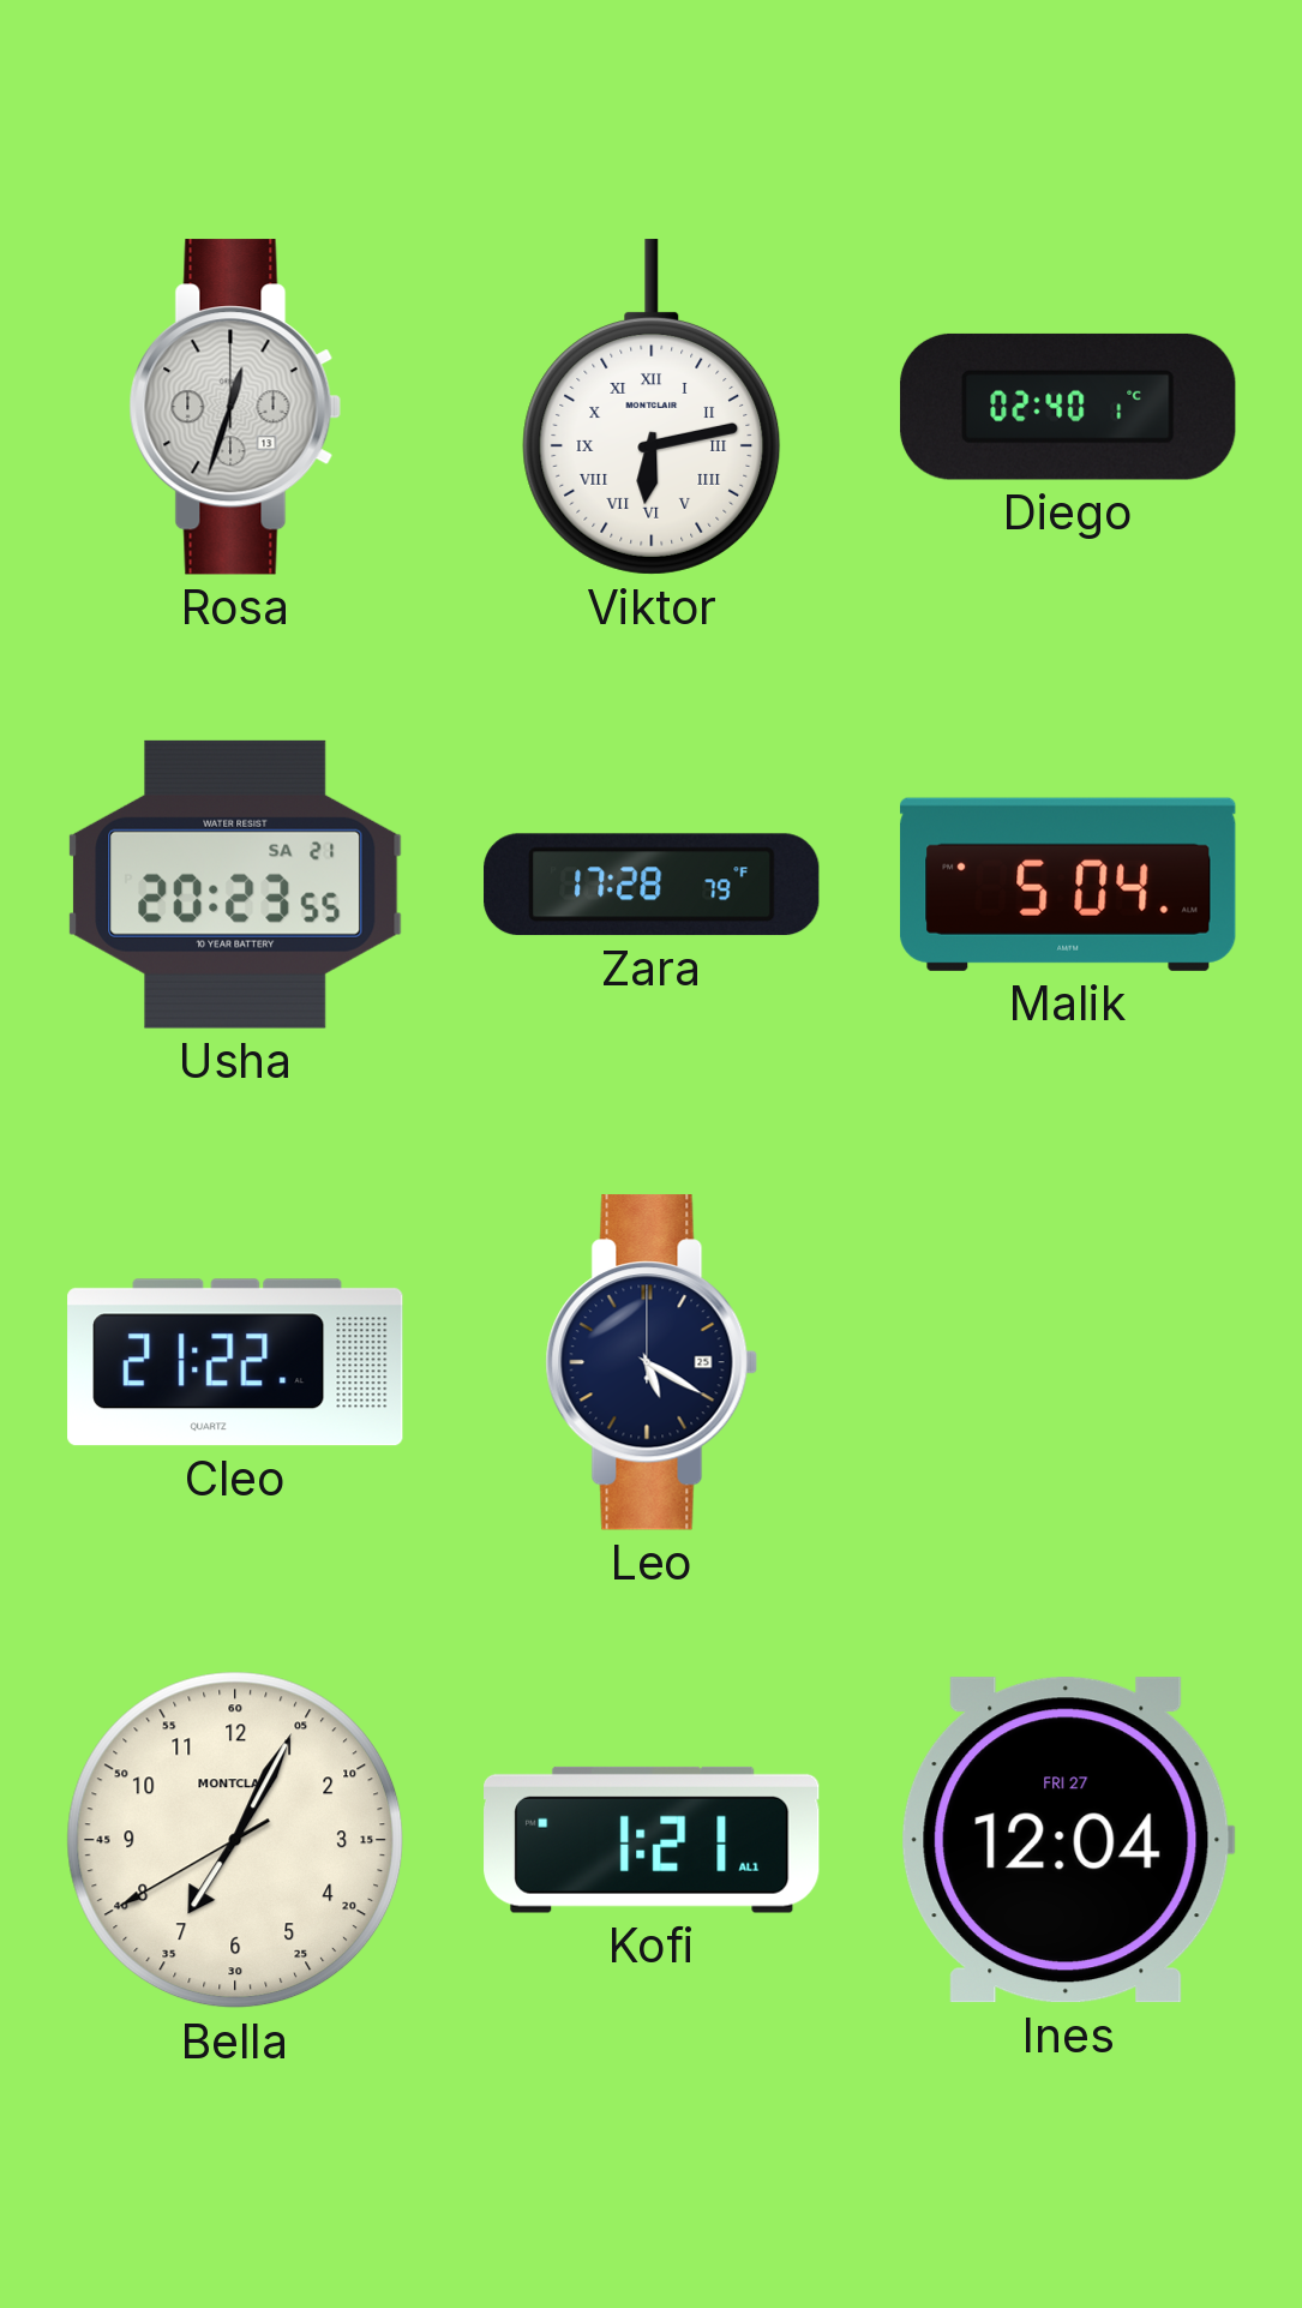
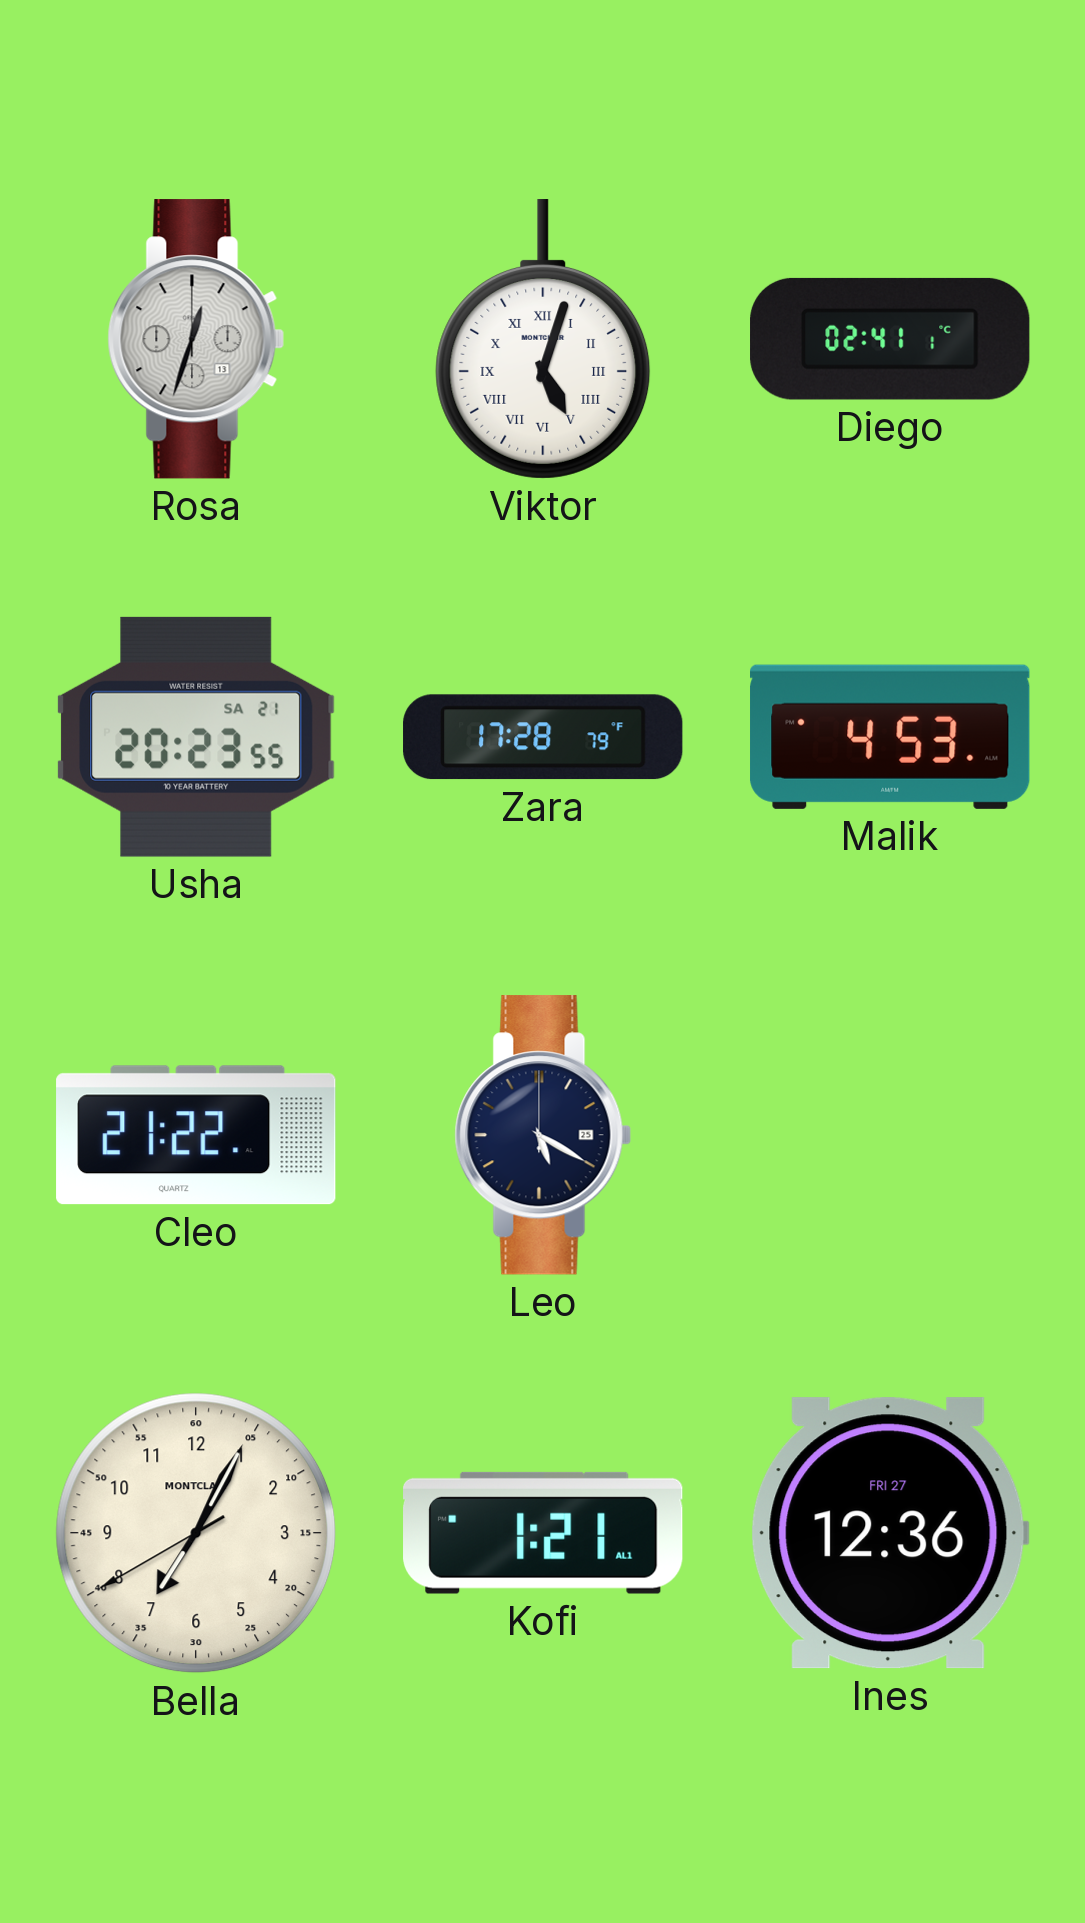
Viktor: 6:13 -> 5:03 (543, 339)
Diego: 02:40 -> 02:41 (890, 339)
Malik: 5:04 -> 4:53 (890, 737)
Ines: 12:04 -> 12:36 (890, 1533)
